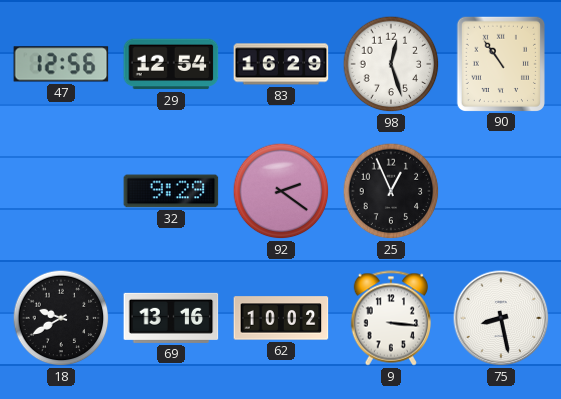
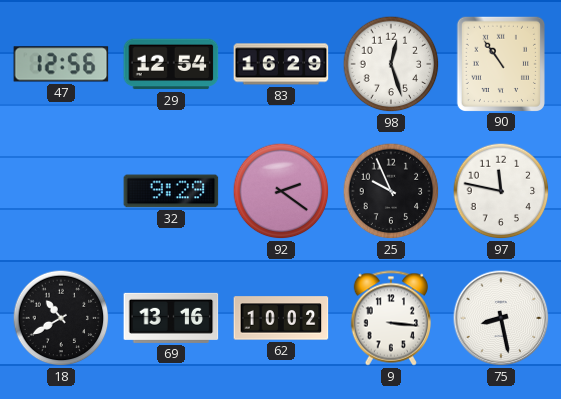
25: 12:56 -> 9:56 (391, 191)
97: none -> 11:47 (501, 191)
18: 9:40 -> 10:40 (61, 318)
